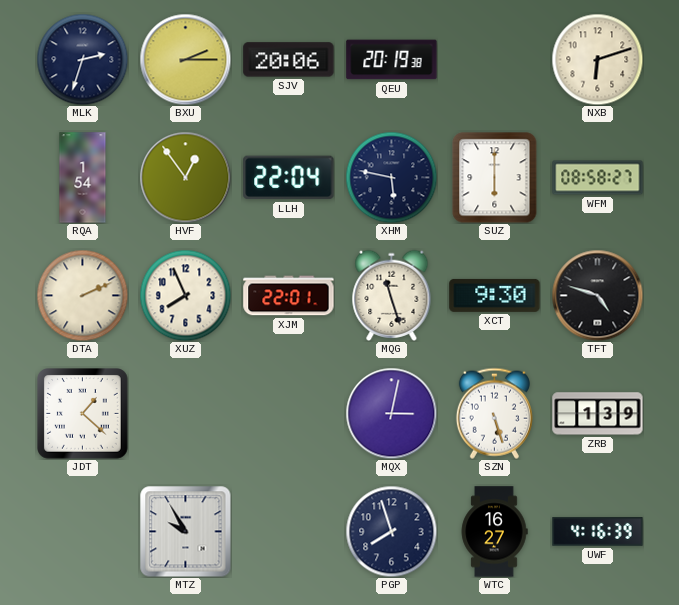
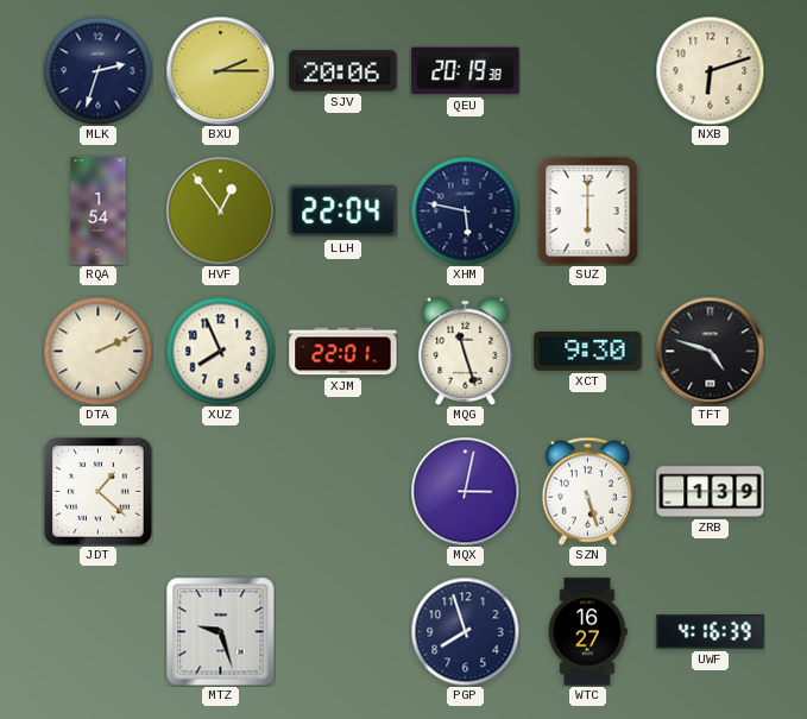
WFM: 08:58 -> none (598, 178)
MTZ: 9:55 -> 9:27 (220, 631)
